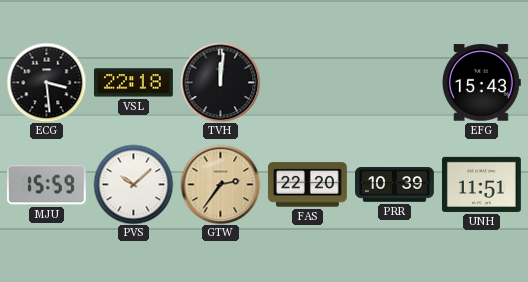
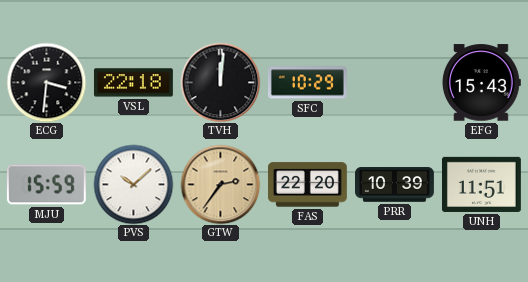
ECG: 3:29 -> 3:31 (46, 82)
SFC: none -> 10:29 (307, 83)
